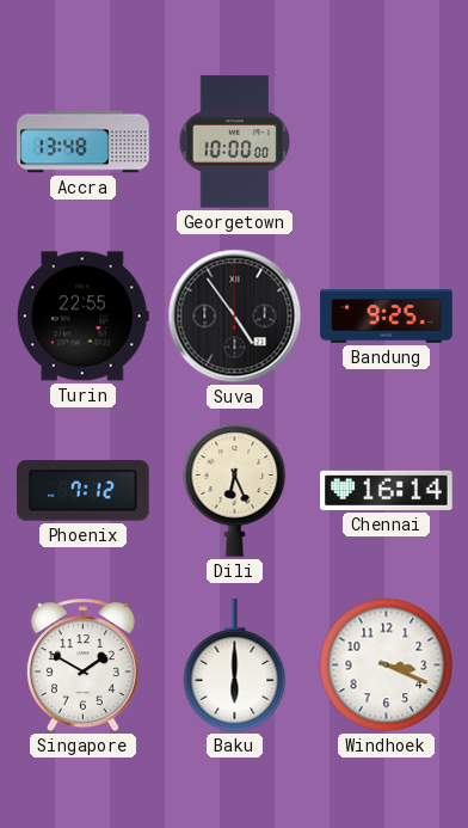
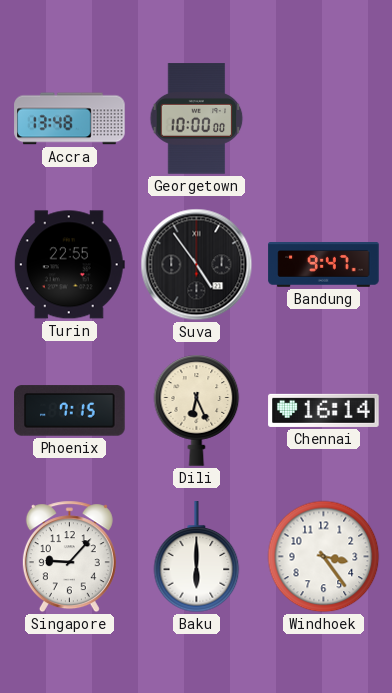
Bandung: 9:25 -> 9:47 (324, 265)
Phoenix: 7:12 -> 7:15 (70, 411)
Singapore: 1:50 -> 9:07 (69, 557)
Windhoek: 3:19 -> 3:24 (324, 557)
